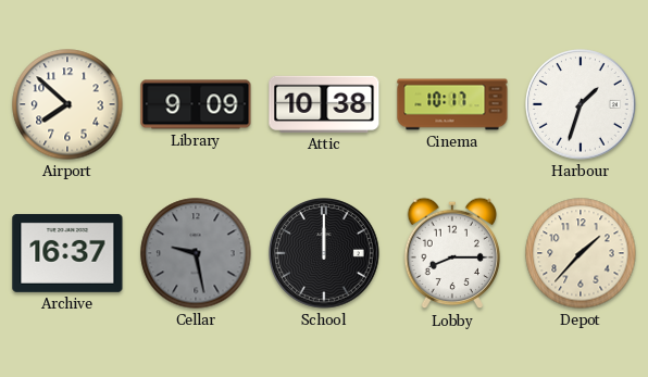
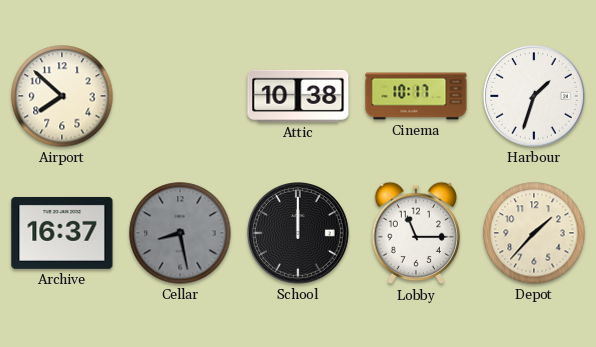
Library: 9:09 -> none (196, 104)
Cellar: 9:28 -> 8:28 (180, 233)
Lobby: 8:15 -> 11:15 (416, 233)
